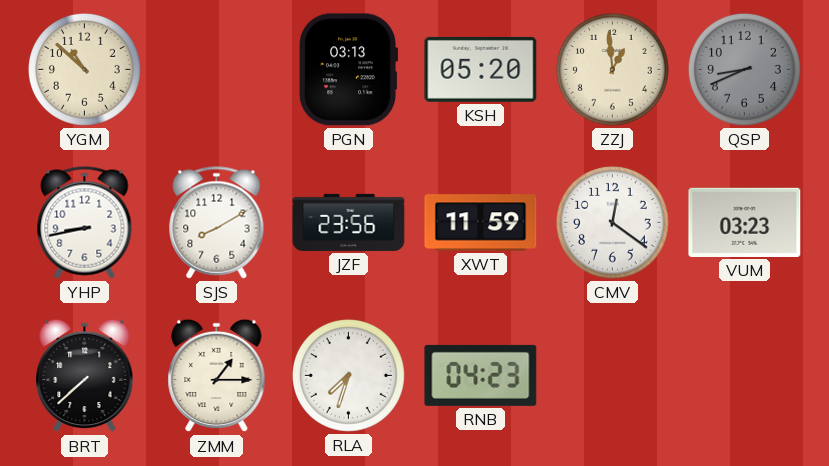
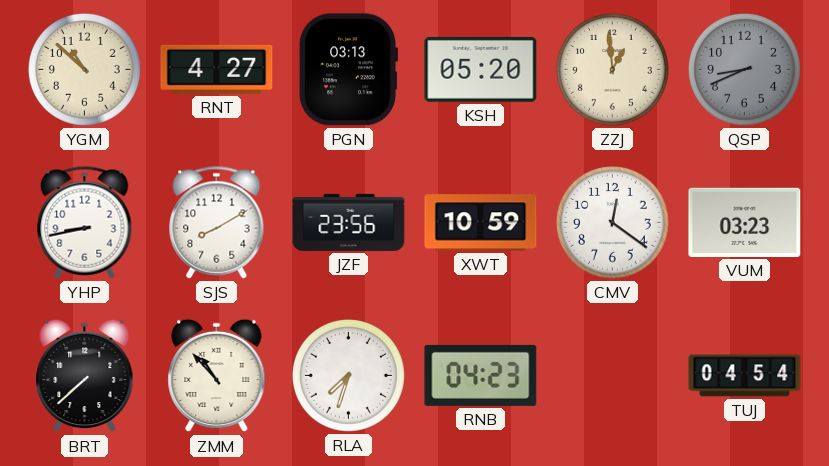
RNT: none -> 4:27 (217, 69)
XWT: 11:59 -> 10:59 (481, 223)
ZMM: 1:15 -> 10:53 (217, 376)
TUJ: none -> 04:54 (745, 376)
